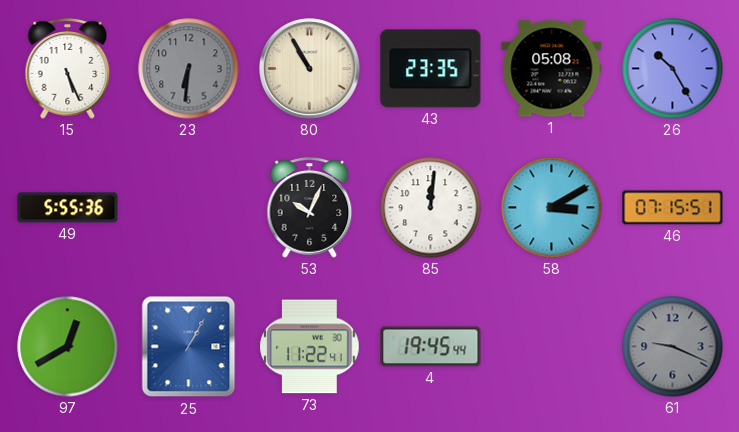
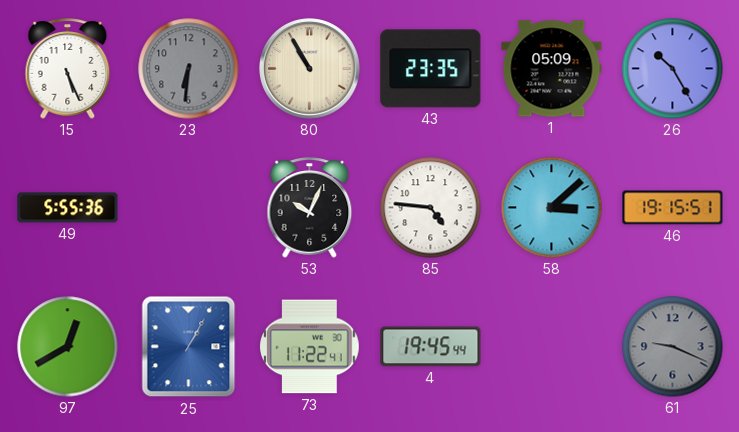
1: 05:08 -> 05:09 (552, 69)
85: 12:01 -> 4:46 (431, 208)
58: 3:10 -> 3:08 (552, 208)
46: 07:15 -> 19:15 (673, 208)
